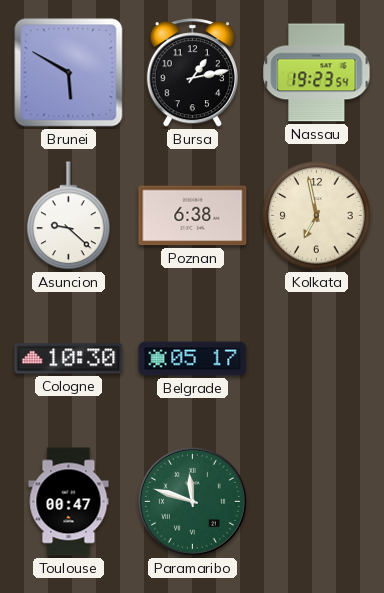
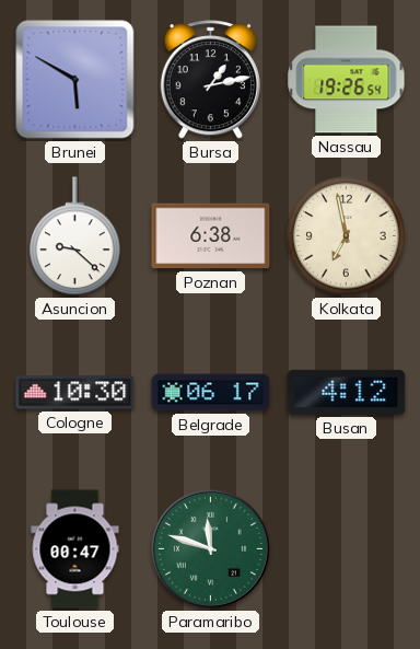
Nassau: 19:23 -> 19:26 (347, 80)
Belgrade: 05:17 -> 06:17 (211, 393)
Busan: none -> 4:12 (347, 392)
